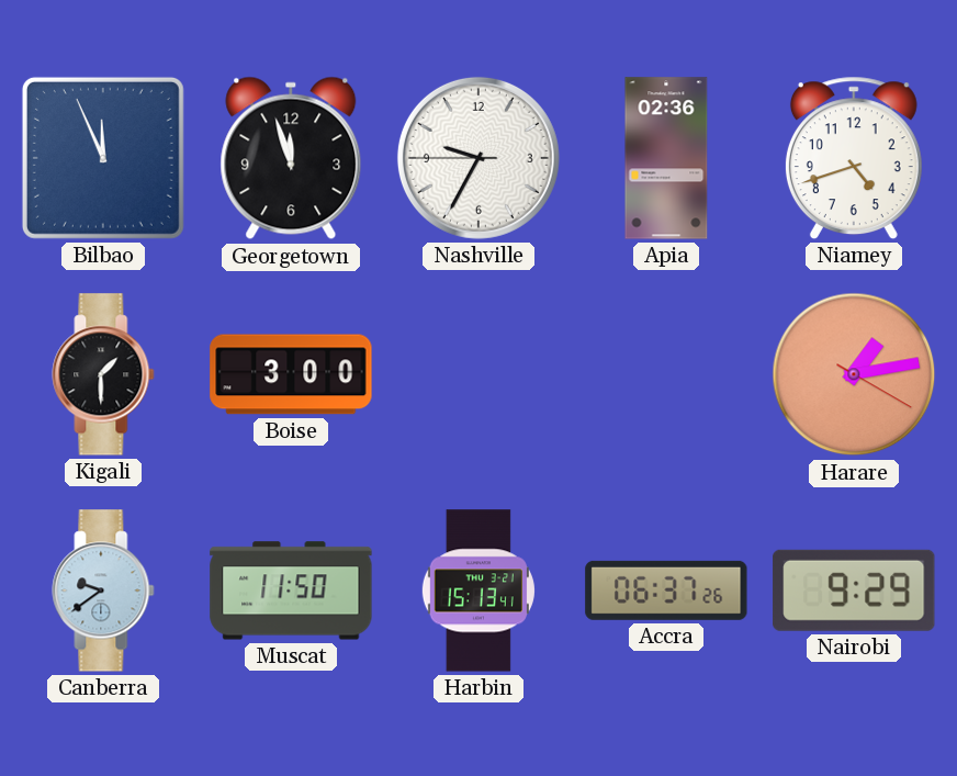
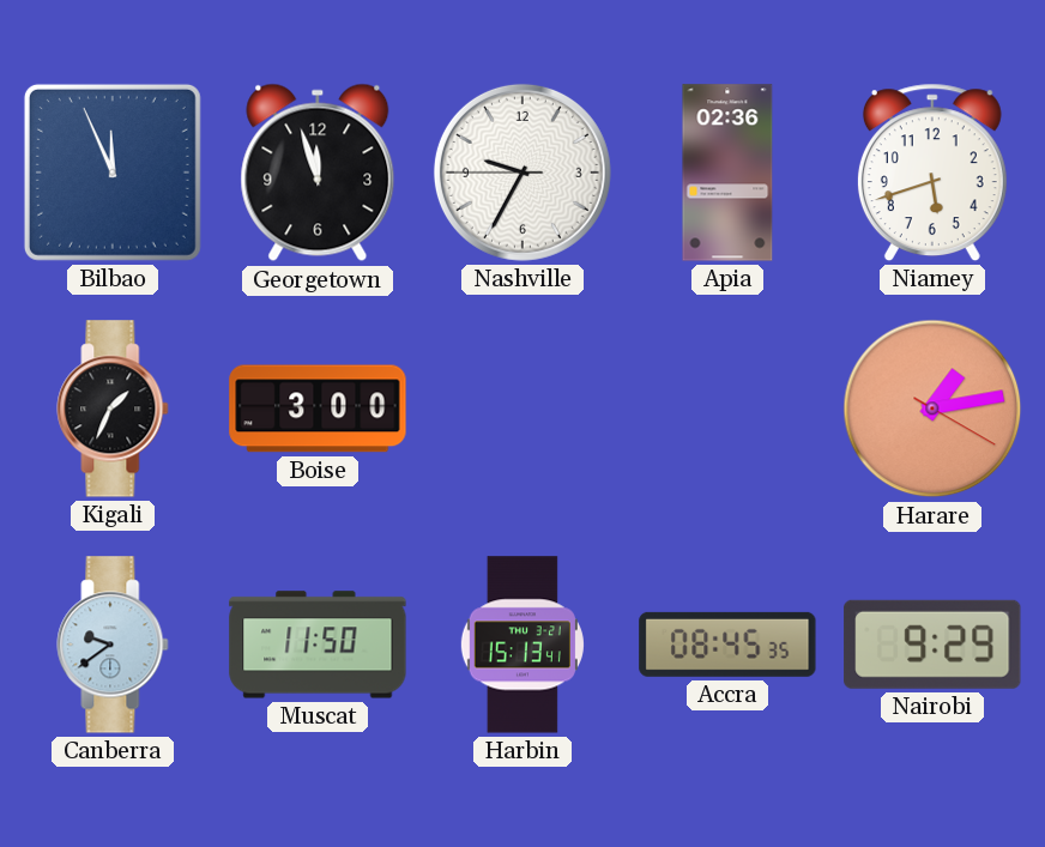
Niamey: 4:42 -> 5:42 (932, 173)
Kigali: 1:30 -> 1:34 (113, 409)
Accra: 06:37 -> 08:45 (727, 645)
